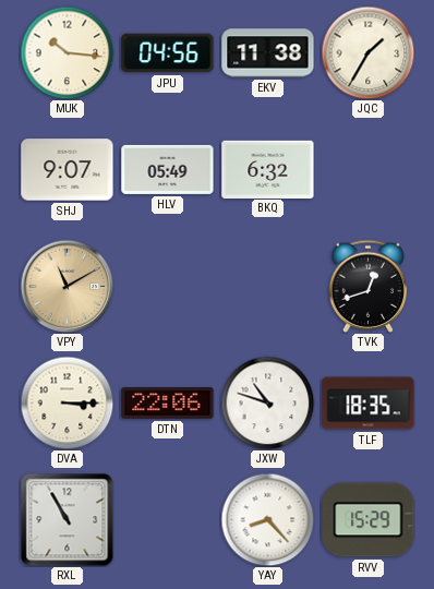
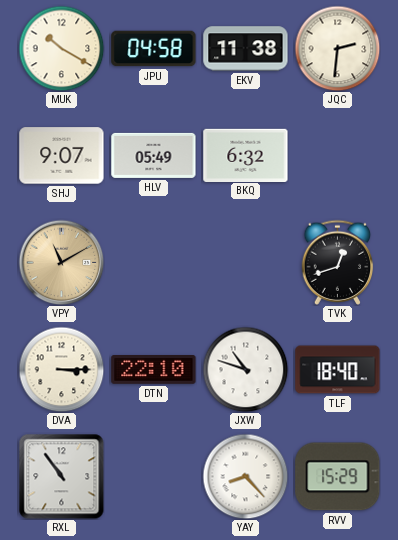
MUK: 10:16 -> 10:20 (61, 48)
JPU: 04:56 -> 04:58 (154, 49)
JQC: 1:35 -> 2:31 (337, 48)
DTN: 22:06 -> 22:10 (154, 370)
TLF: 18:35 -> 18:40 (338, 370)
RXL: 10:55 -> 10:54 (61, 476)
